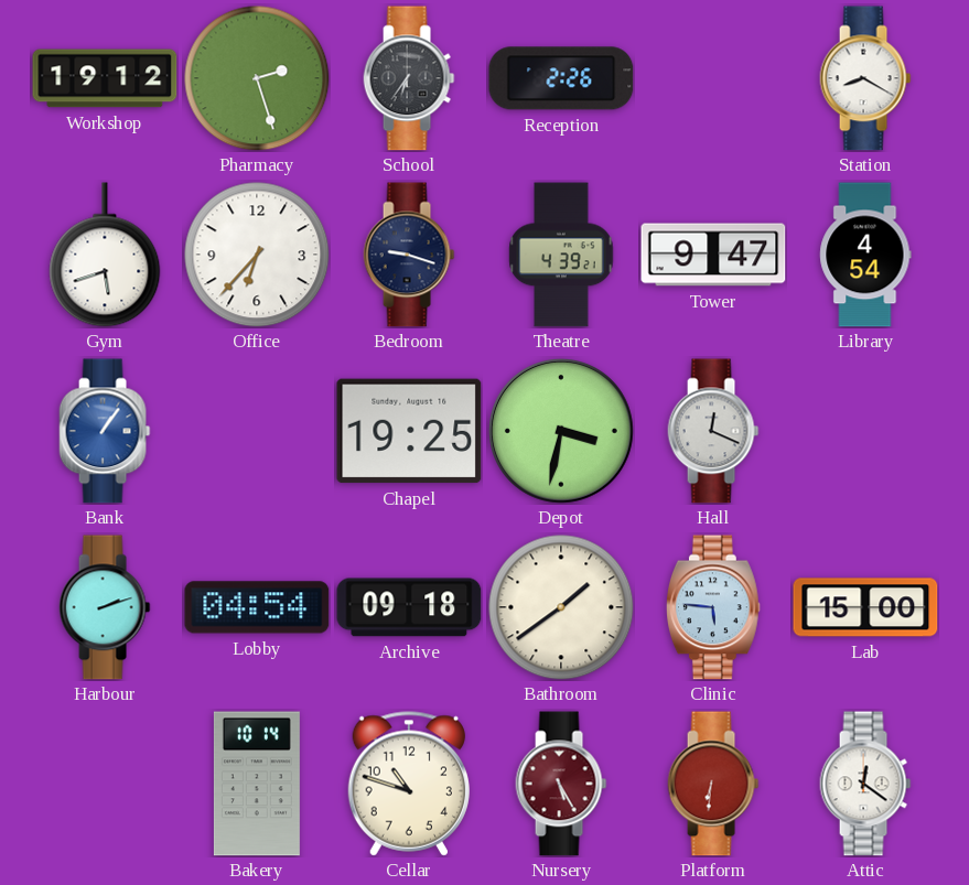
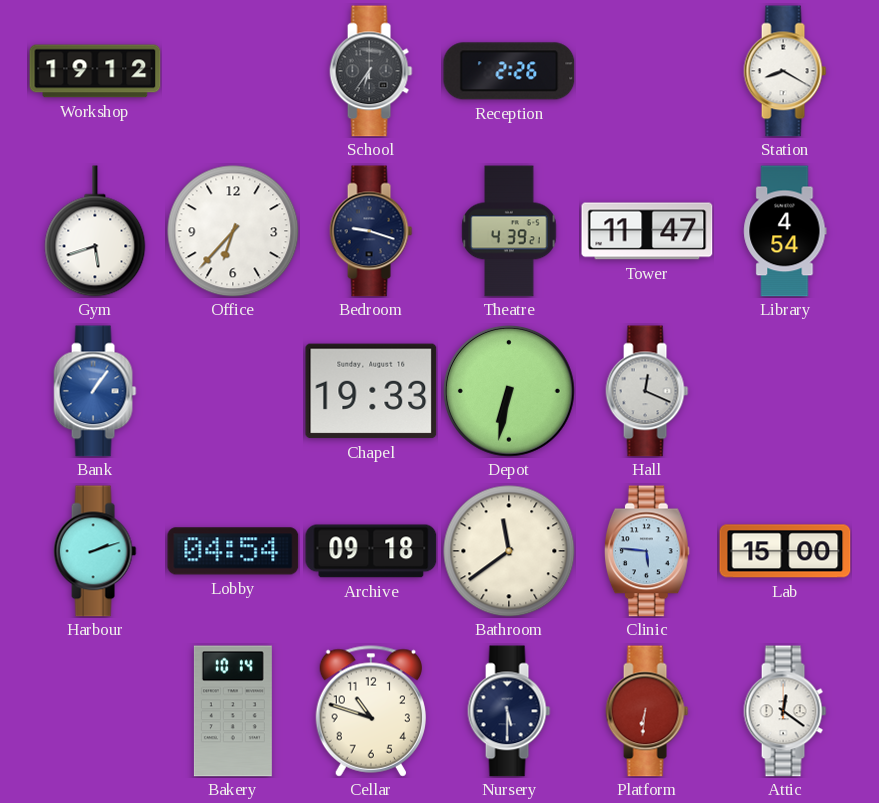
Pharmacy: 2:27 -> none (257, 78)
Tower: 9:47 -> 11:47 (647, 231)
Chapel: 19:25 -> 19:33 (371, 391)
Depot: 3:32 -> 6:32 (509, 391)
Bathroom: 1:39 -> 11:39 (509, 551)
Nursery: 5:25 -> 5:30 (509, 711)
Nursery dial: burgundy -> navy (509, 711)
